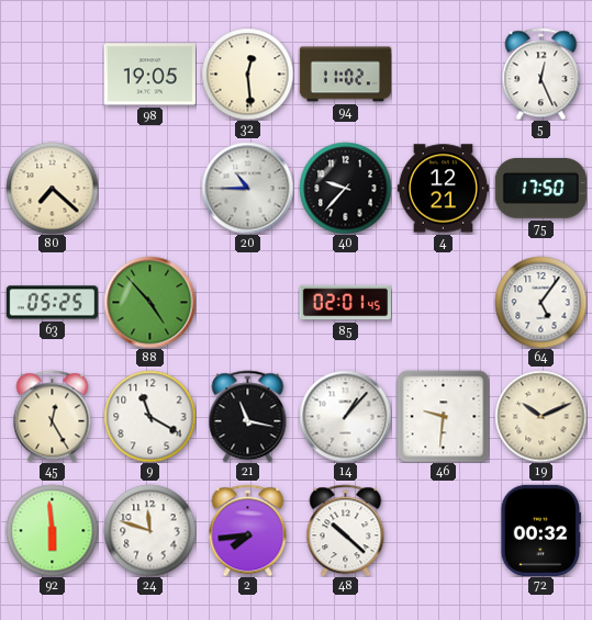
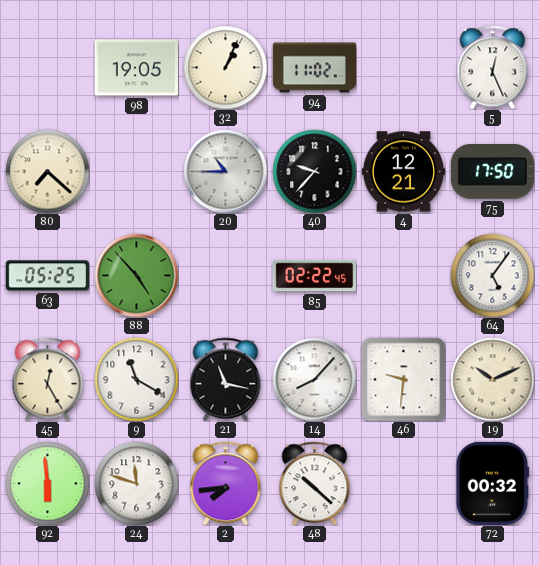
32: 12:29 -> 1:04 (225, 67)
85: 02:01 -> 02:22 (314, 276)
14: 1:07 -> 8:07 (314, 379)
